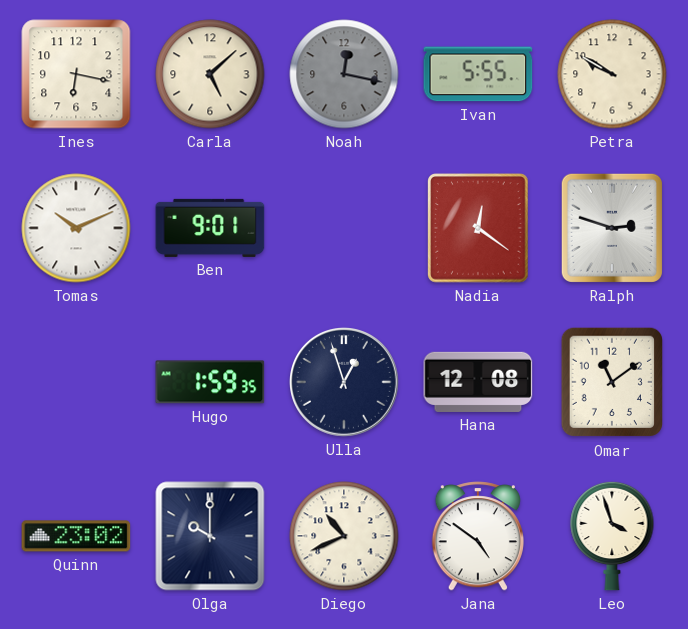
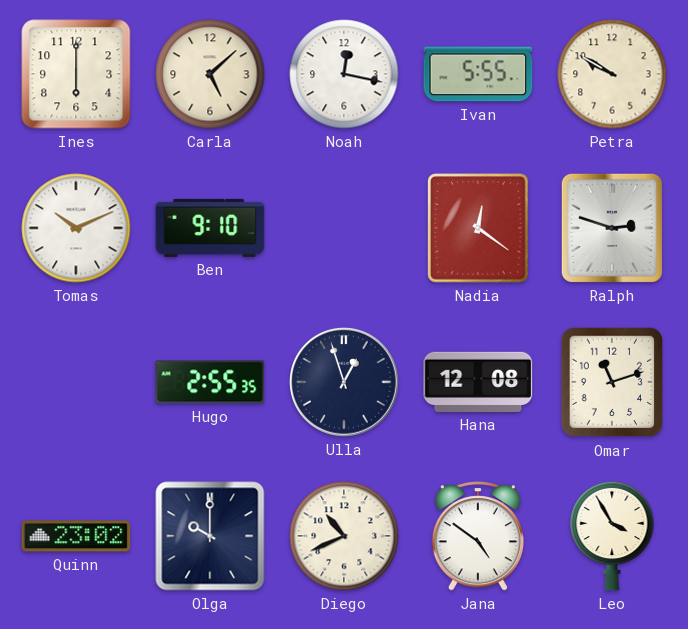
Ines: 6:17 -> 6:00 (76, 74)
Noah dial: grey -> white (344, 74)
Ben: 9:01 -> 9:10 (210, 228)
Hugo: 1:59 -> 2:55 (210, 382)
Omar: 11:09 -> 11:12 (611, 382)
Leo: 3:57 -> 3:55 (612, 536)
